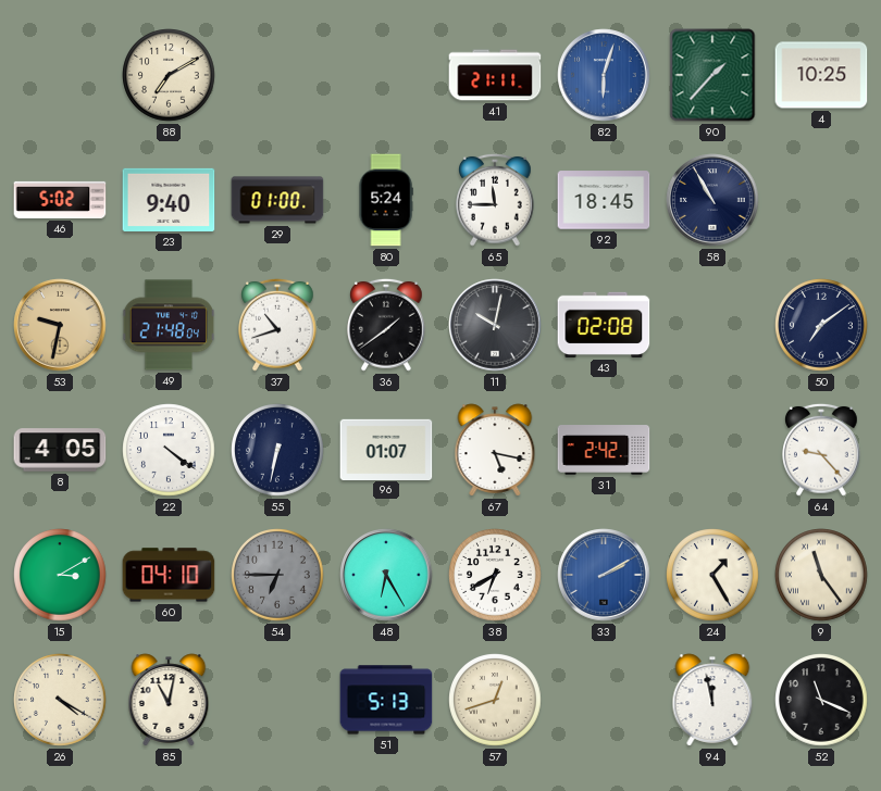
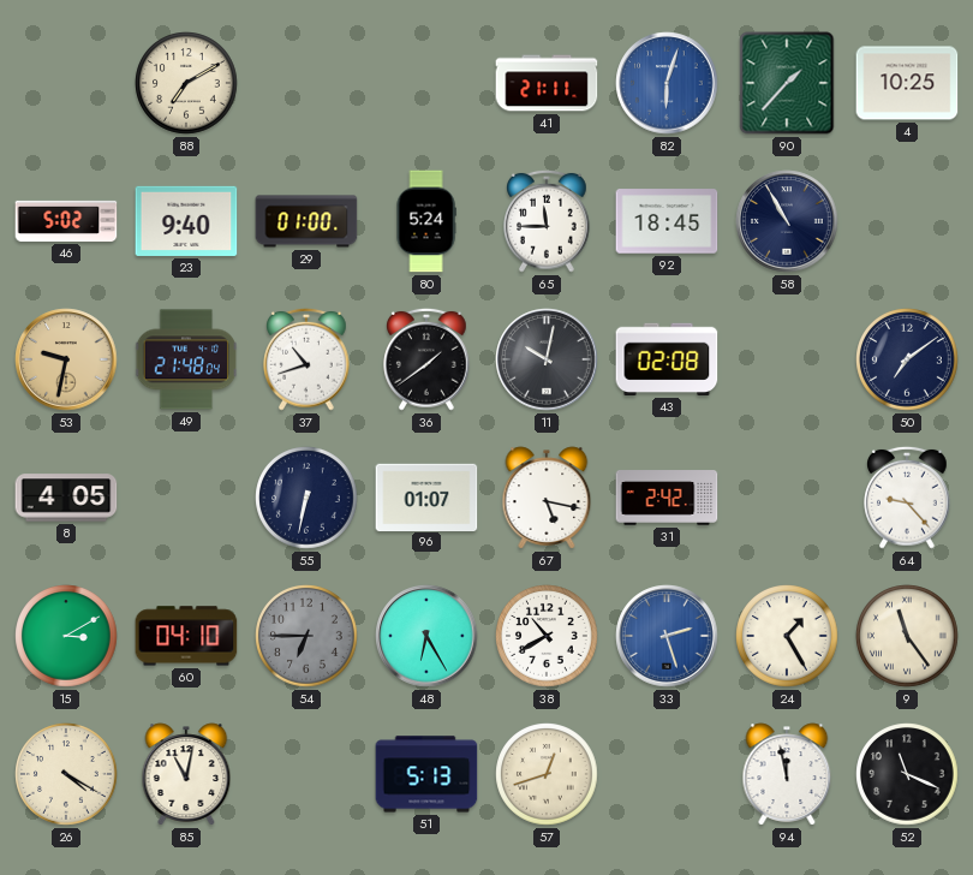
22: 4:21 -> none (169, 450)
38: 6:40 -> 10:40 (547, 636)
33: 2:10 -> 2:27 (667, 636)
